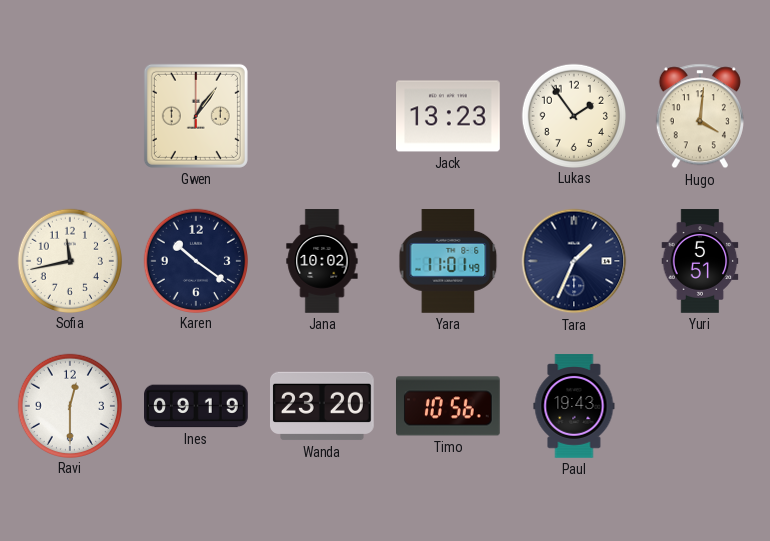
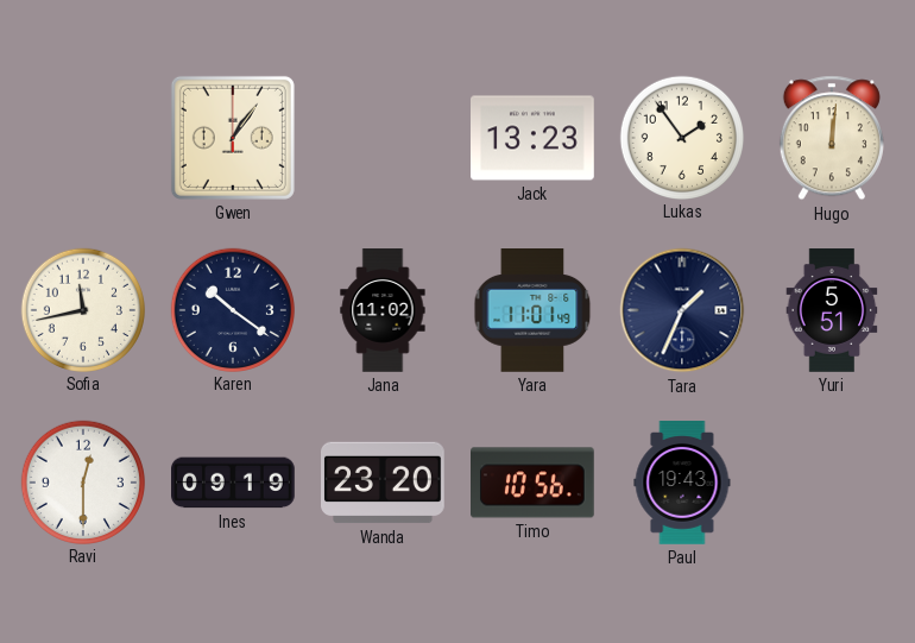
Hugo: 4:01 -> 12:01 (832, 138)
Jana: 10:02 -> 11:02 (383, 310)
